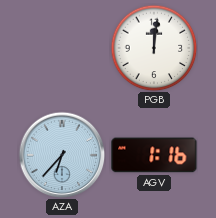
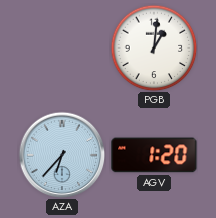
PGB: 12:01 -> 1:01 (154, 48)
AGV: 1:16 -> 1:20 (154, 155)
